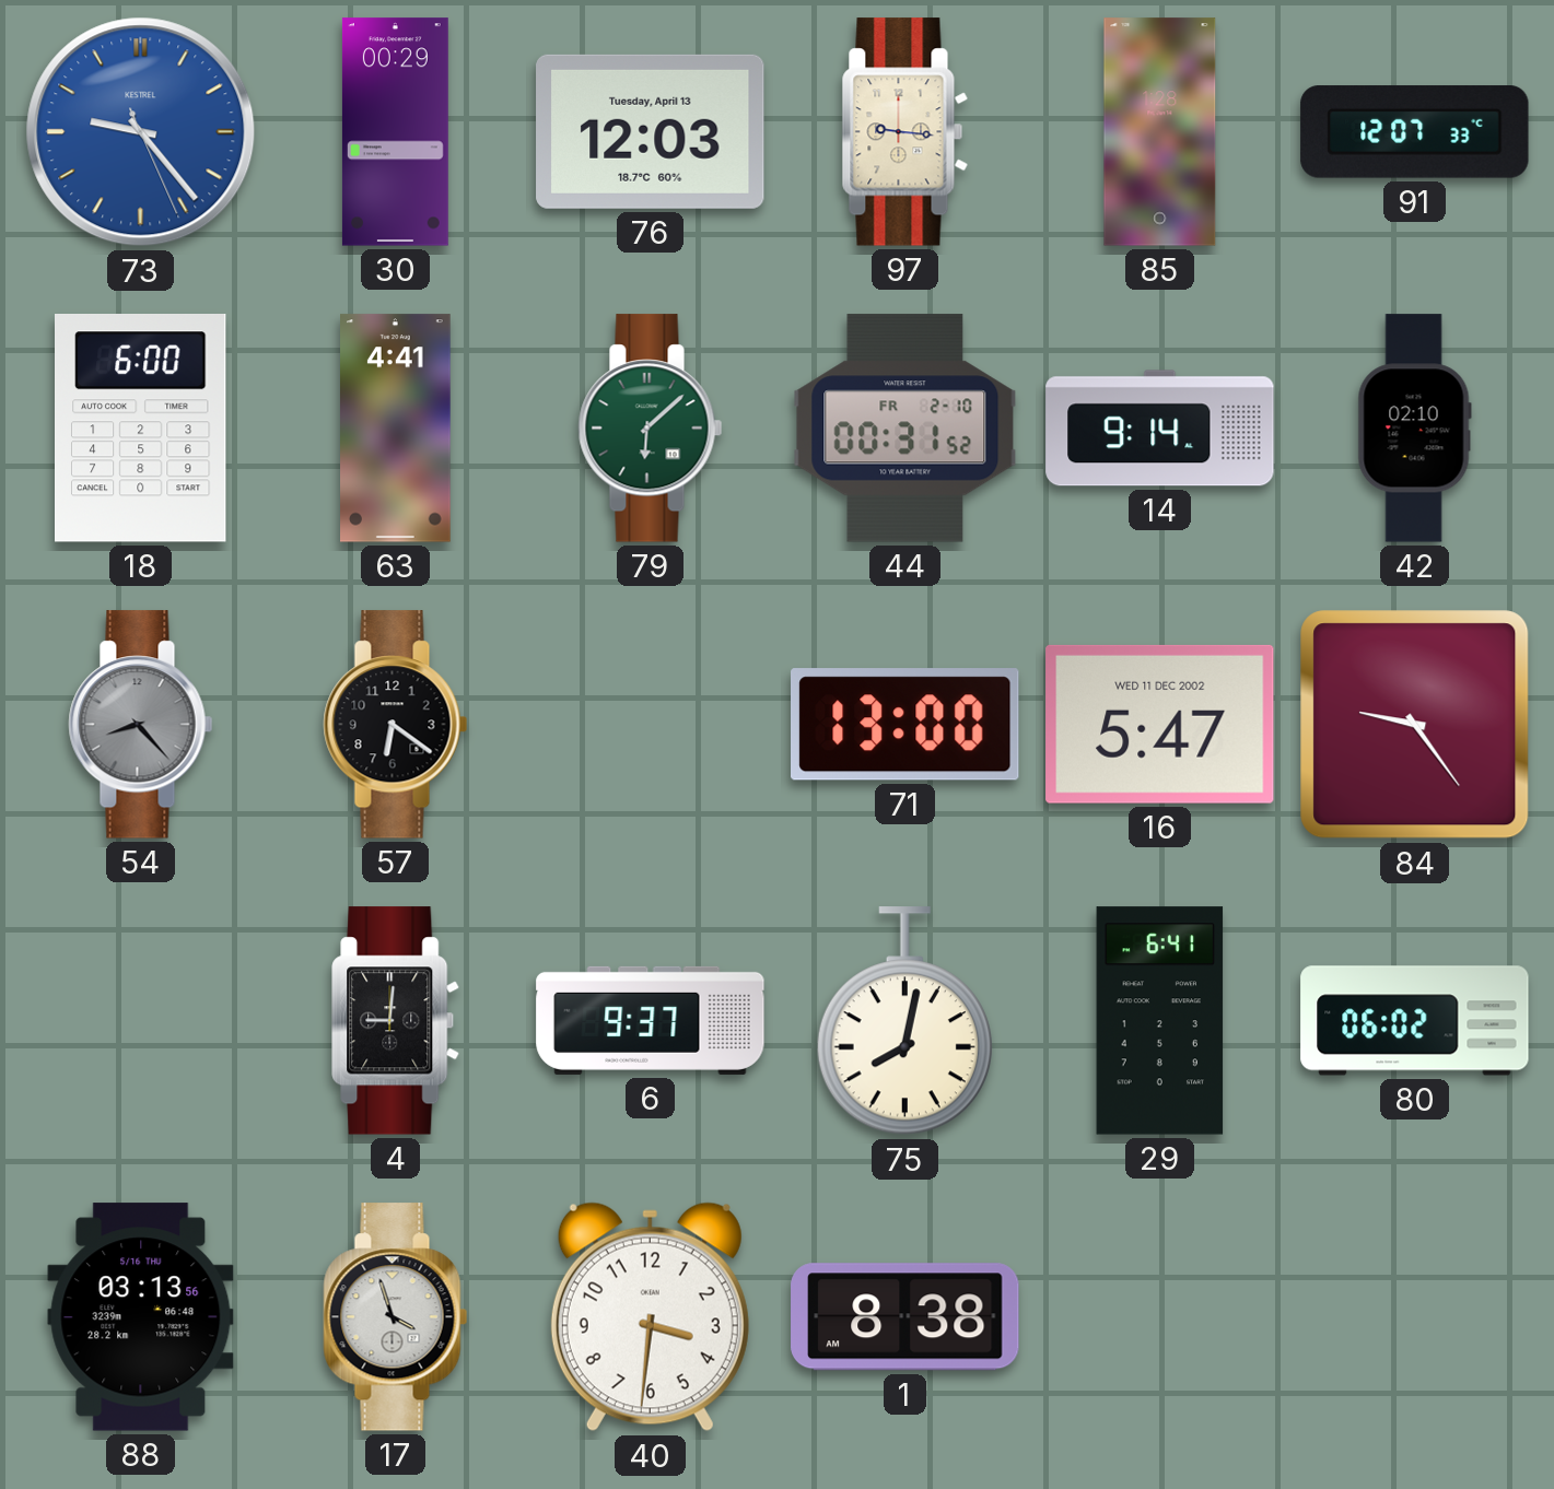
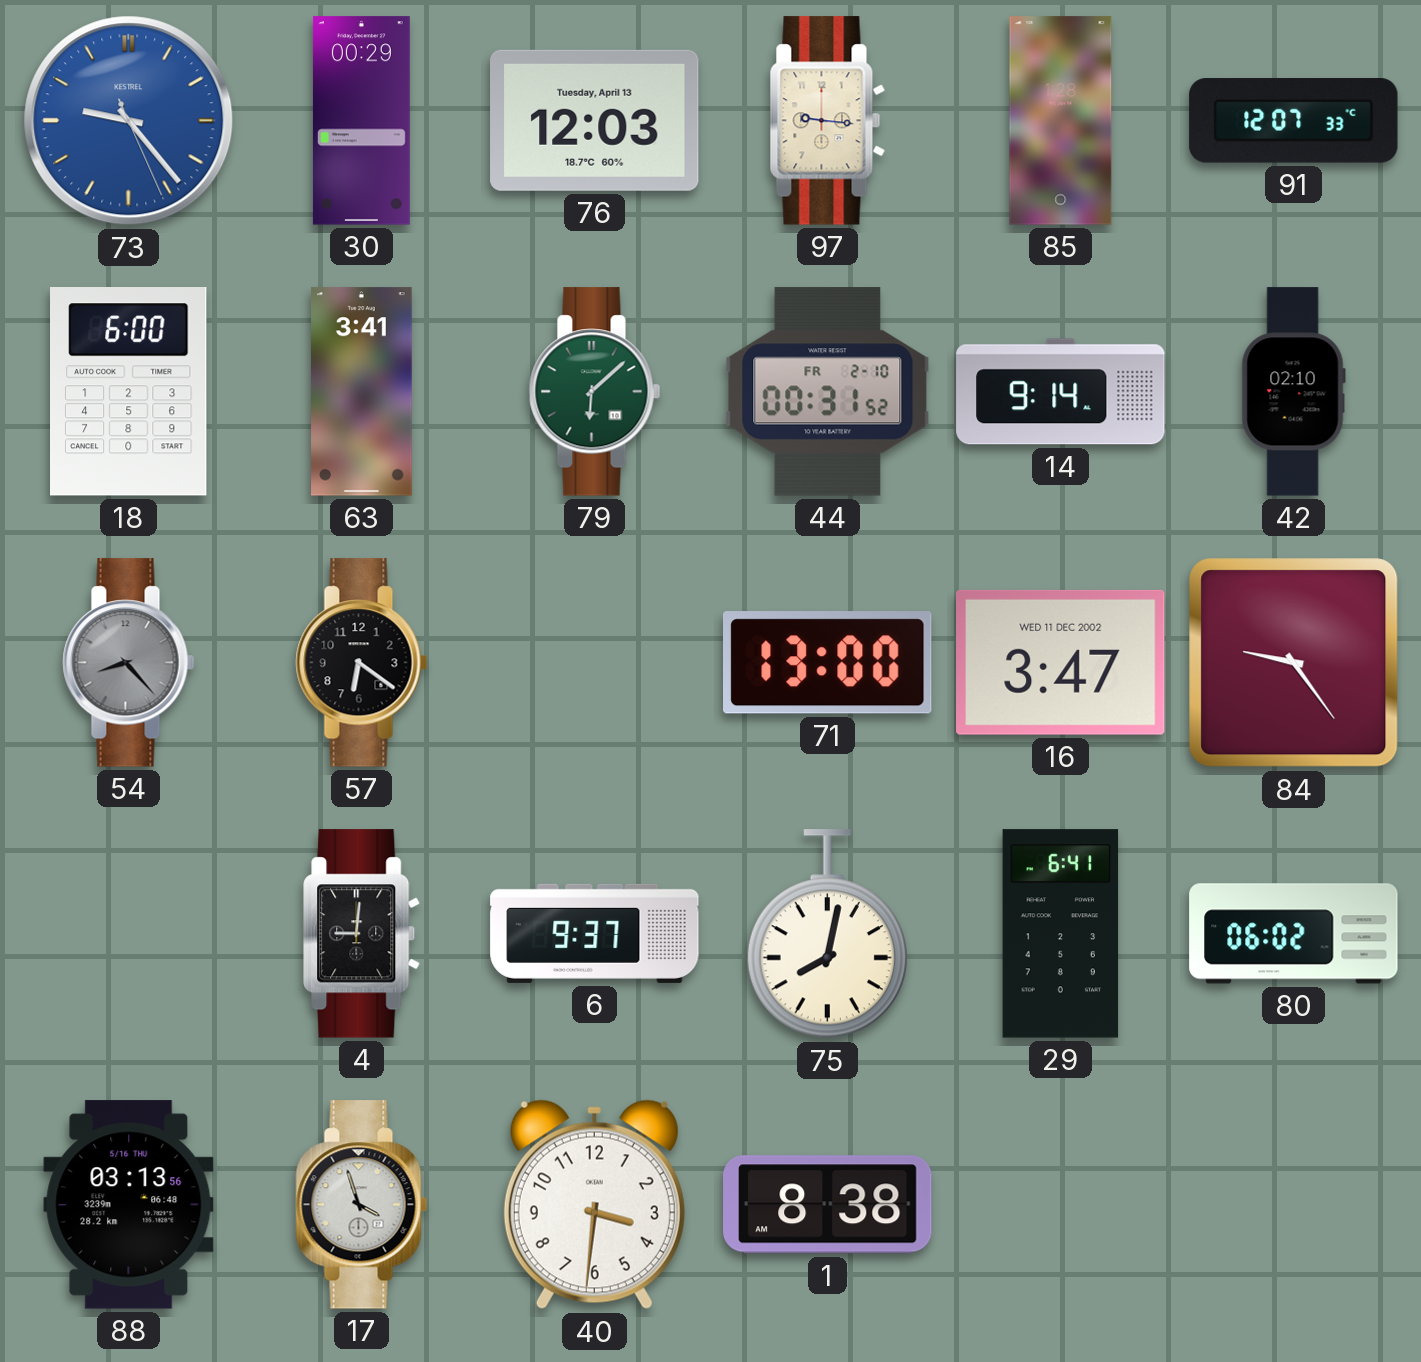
63: 4:41 -> 3:41 (362, 392)
16: 5:47 -> 3:47 (1061, 662)
